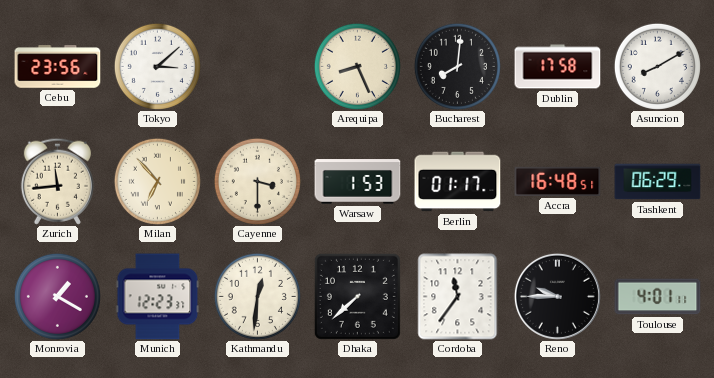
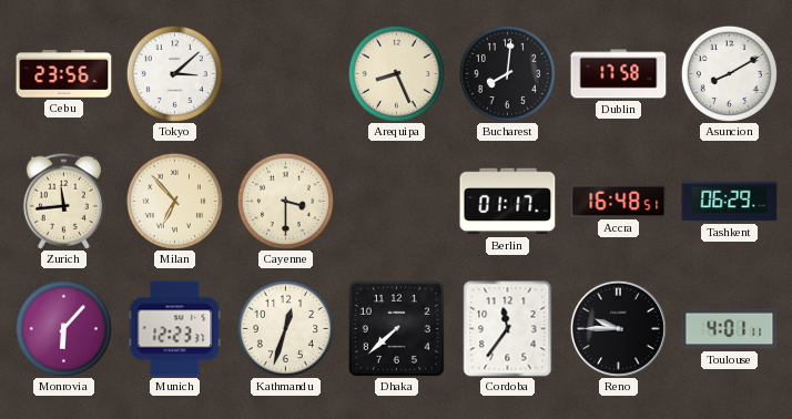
Warsaw: 1:53 -> none (358, 182)
Monrovia: 1:20 -> 6:07 (63, 328)
Kathmandu: 12:31 -> 12:33 (285, 328)
